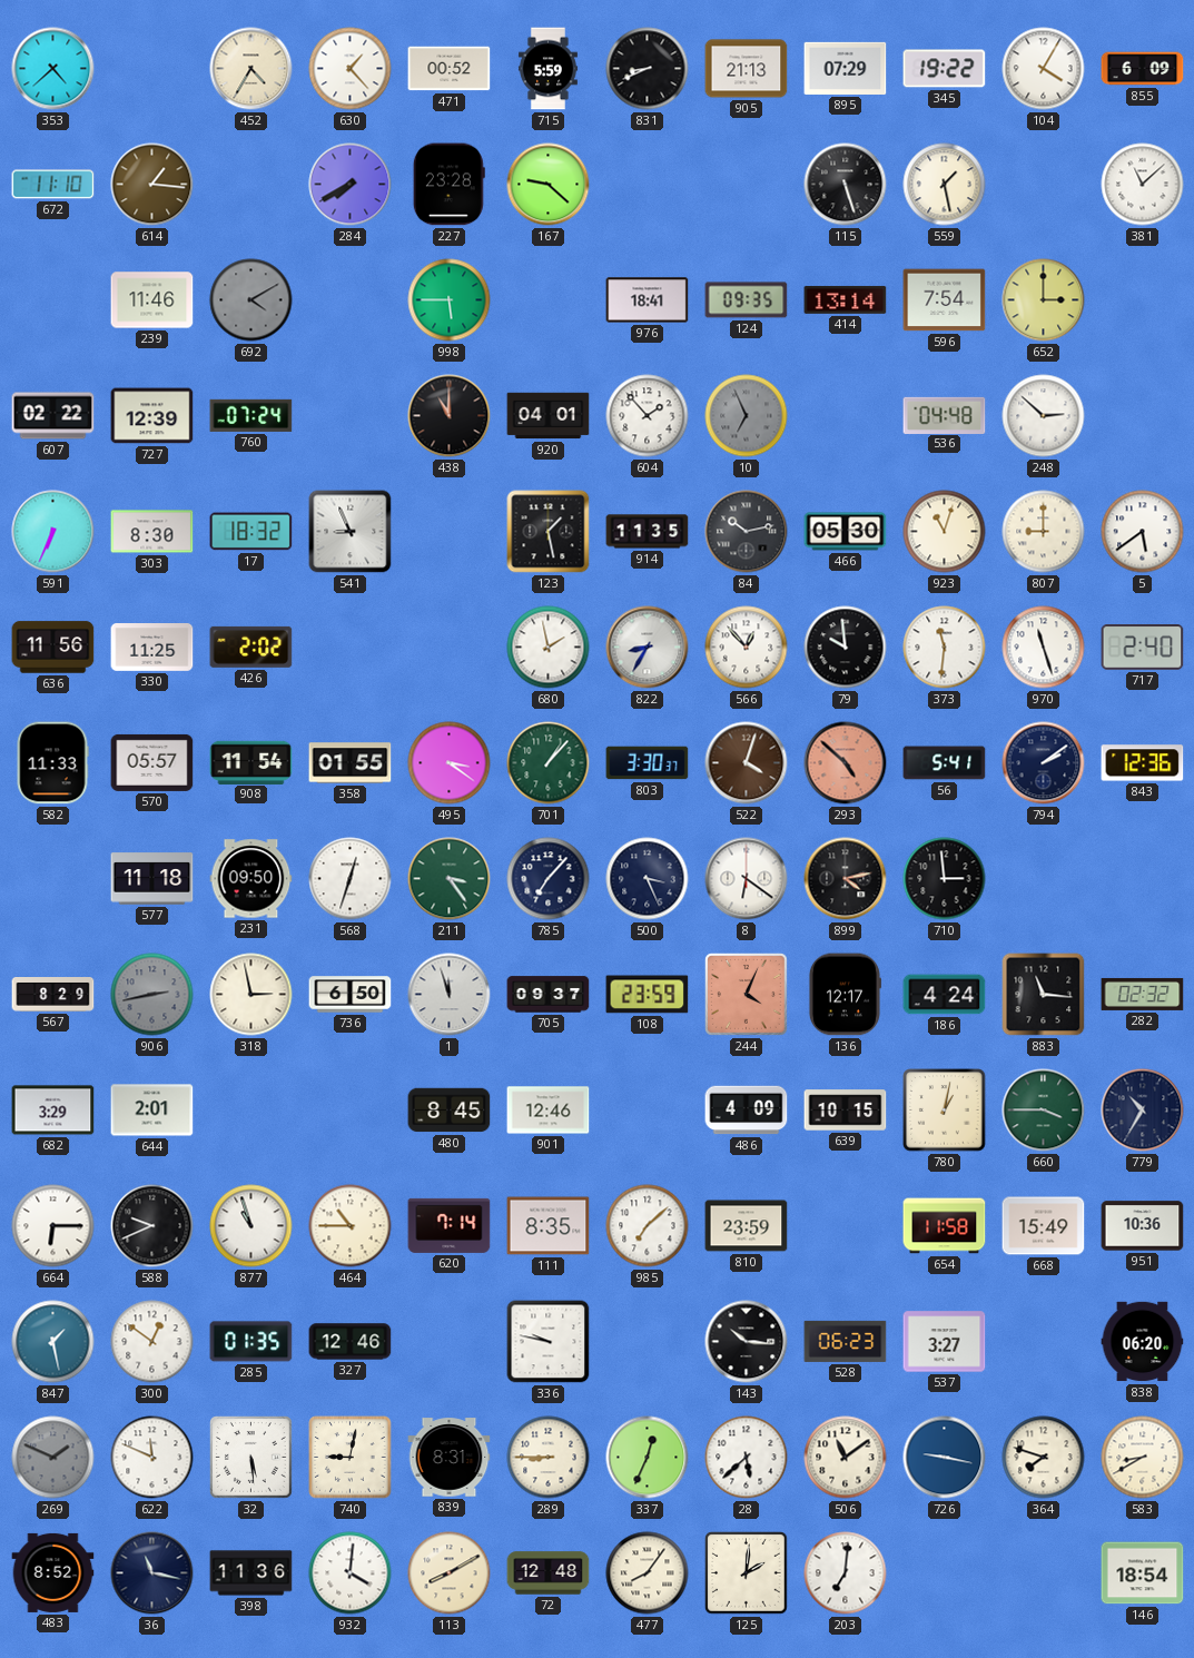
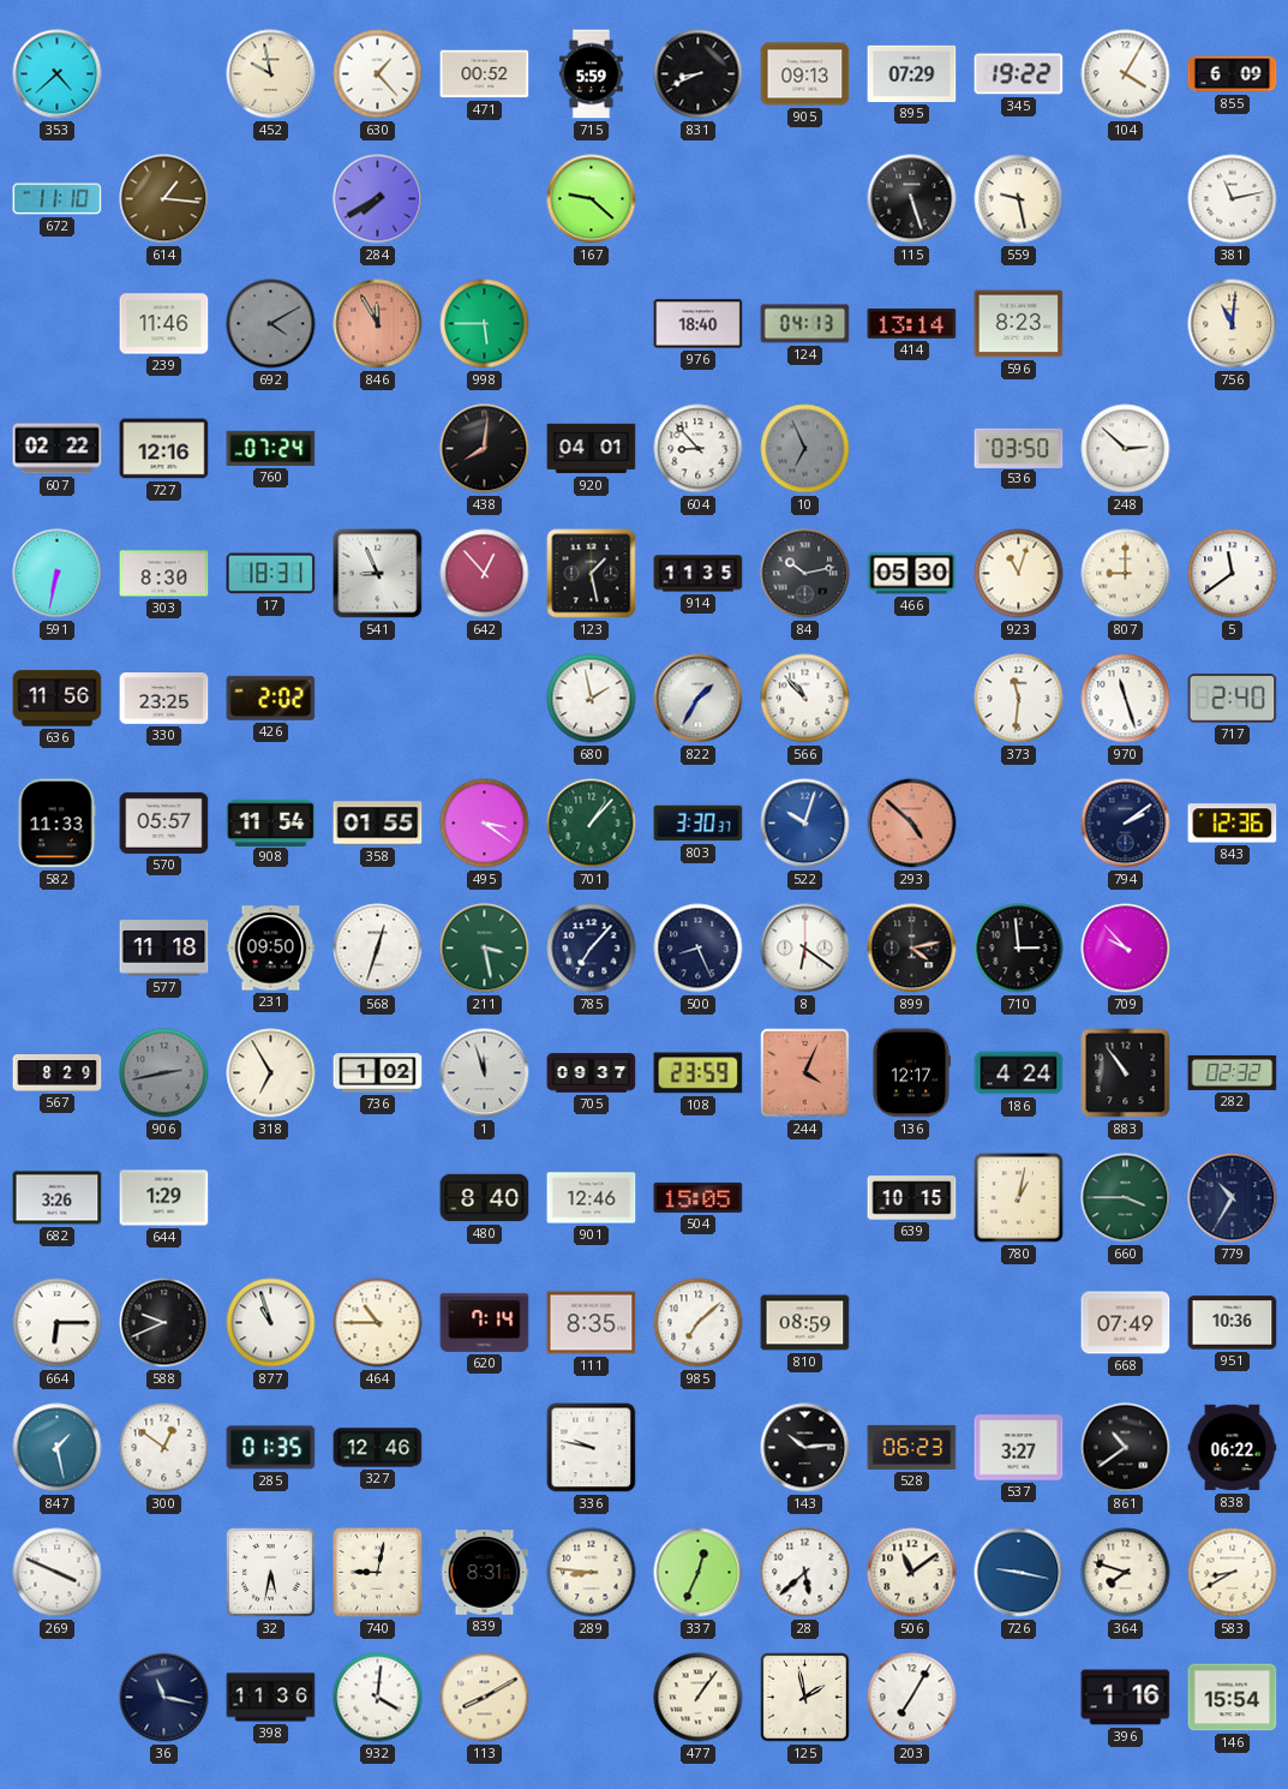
452: 4:35 -> 9:58 (271, 74)
905: 21:13 -> 09:13 (805, 74)
227: 23:28 -> none (448, 185)
559: 1:28 -> 9:28 (1019, 199)
381: 11:08 -> 11:13 (1233, 199)
846: none -> 11:55 (378, 324)
976: 18:41 -> 18:40 (699, 324)
124: 09:35 -> 04:13 (805, 324)
596: 7:54 -> 8:23 (1019, 324)
652: 3:00 -> none (1044, 300)
756: none -> 11:01 (1233, 324)
727: 12:39 -> 12:16 (164, 449)
438: 11:00 -> 8:01 (485, 449)
604: 1:53 -> 8:53 (699, 449)
536: 04:48 -> 03:50 (1019, 448)
591: 6:34 -> 6:32 (58, 574)
17: 18:32 -> 18:31 (271, 574)
642: none -> 12:53 (485, 574)
5: 5:39 -> 11:39 (1233, 574)
330: 11:25 -> 23:25 (164, 699)
822: 8:35 -> 1:35 (699, 699)
566: 12:53 -> 10:53 (805, 699)
79: 9:59 -> none (846, 648)
522: 4:03 -> 10:03 (805, 824)
522 dial: brown -> blue (805, 824)
56: 5:41 -> none (945, 763)
211: 3:24 -> 3:28 (485, 949)
500: 3:26 -> 8:26 (699, 949)
709: none -> 9:53 (1126, 949)
318: 2:58 -> 6:55 (271, 1073)
736: 6:50 -> 1:02 (378, 1073)
883: 11:16 -> 10:54 (1126, 1073)
682: 3:29 -> 3:26 (58, 1198)
644: 2:01 -> 1:29 (164, 1198)
480: 8:45 -> 8:40 (485, 1198)
504: none -> 15:05 (699, 1197)
486: 4:09 -> none (747, 1111)
810: 23:59 -> 08:59 (805, 1323)
654: 11:58 -> none (945, 1226)
668: 15:49 -> 07:49 (1126, 1323)
143: 10:16 -> 10:14 (805, 1448)
861: none -> 10:39 (1126, 1448)
838: 06:20 -> 06:22 (1233, 1448)
269: 1:49 -> 3:49 (58, 1573)
269 dial: grey -> white (58, 1573)
622: 11:49 -> none (152, 1458)
32: 5:29 -> 5:32 (271, 1573)
289: 8:45 -> 8:46 (592, 1573)
483: 8:52 -> none (53, 1572)
72: 12:48 -> none (549, 1573)
477: 8:06 -> 1:06 (699, 1698)
125: 2:01 -> 1:58 (805, 1698)
203: 7:01 -> 7:05 (912, 1698)
396: none -> 1:16 (1126, 1698)
146: 18:54 -> 15:54 (1233, 1698)
